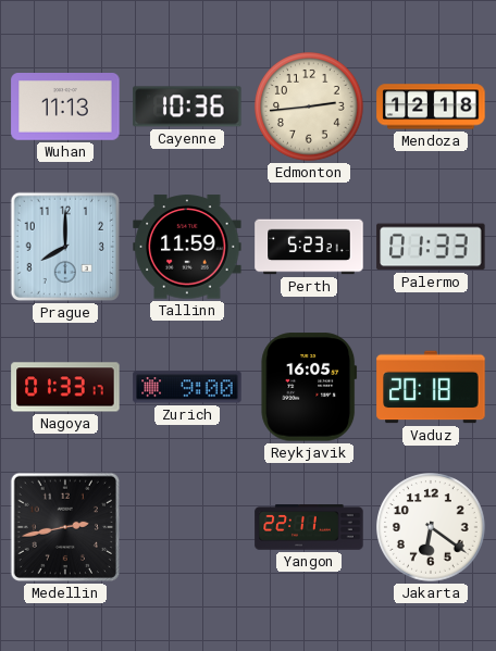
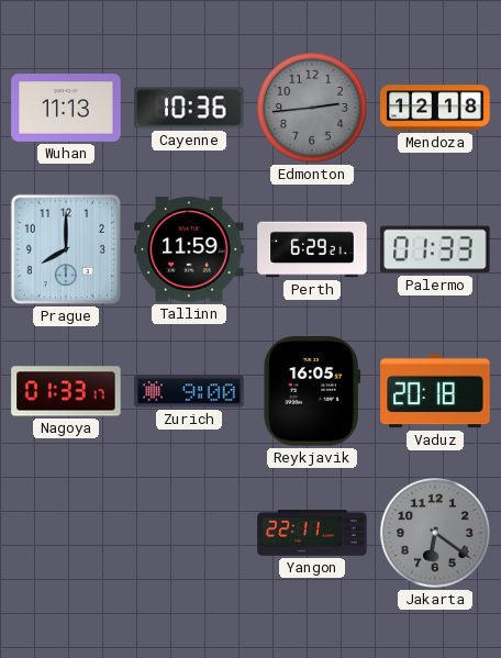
Edmonton dial: cream -> grey (313, 109)
Perth: 5:23 -> 6:29 (312, 249)
Medellin: 2:43 -> none (65, 527)
Jakarta dial: white -> grey (436, 534)
